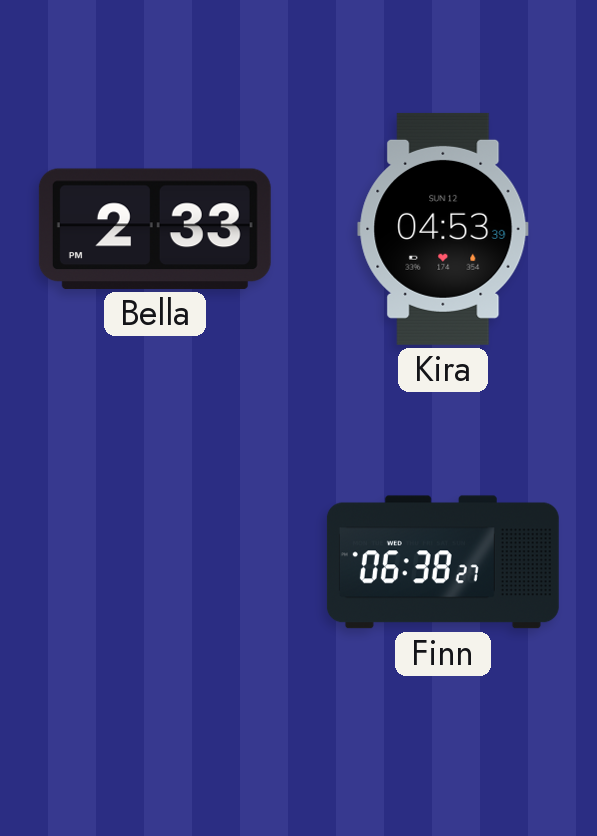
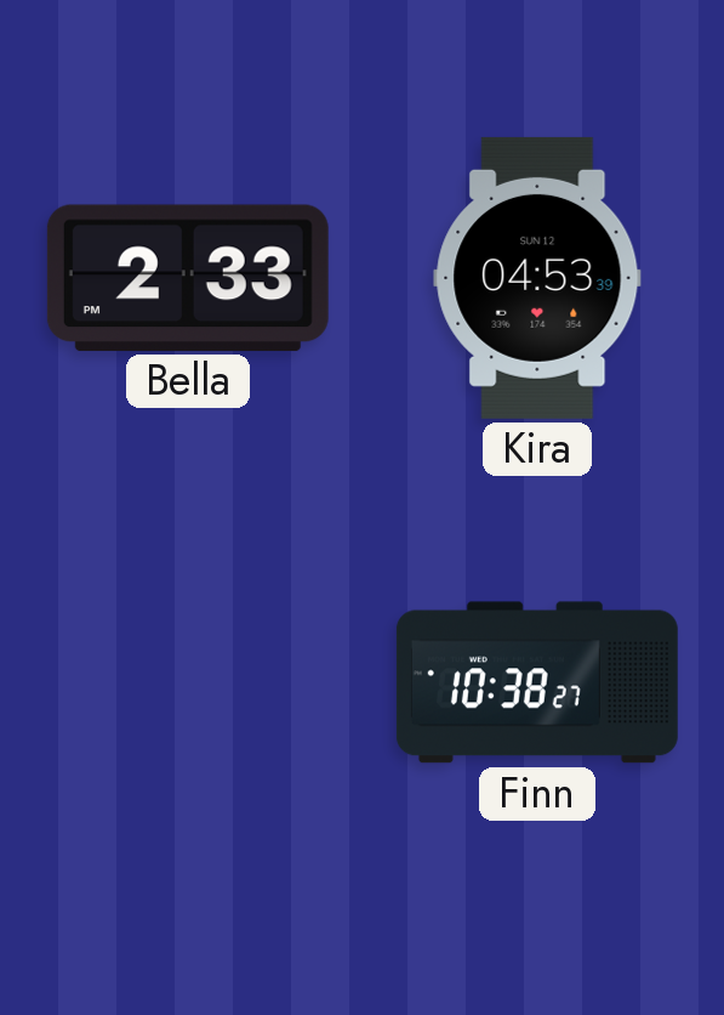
Finn: 06:38 -> 10:38 (537, 682)
